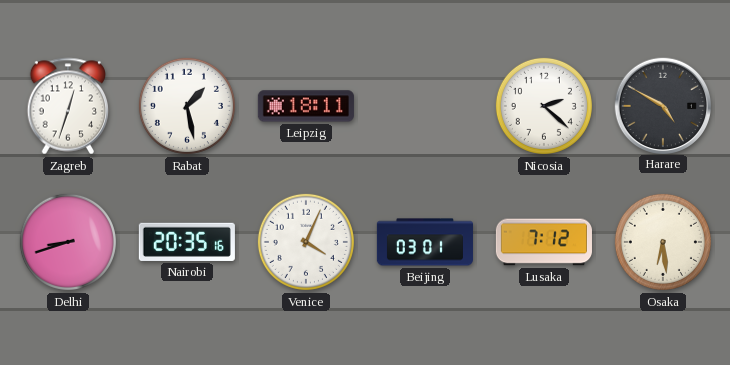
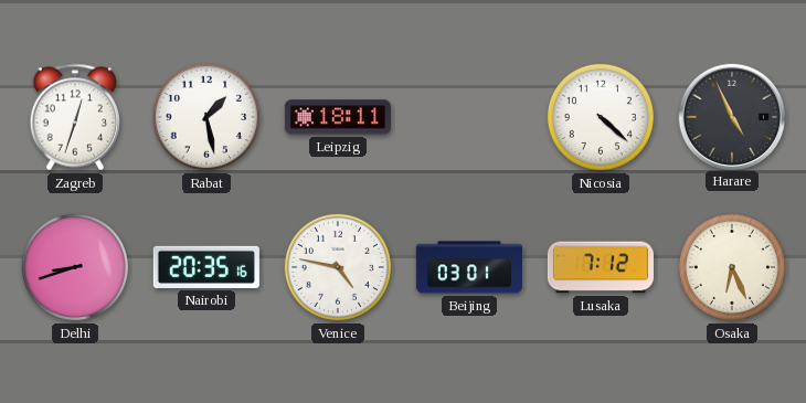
Nicosia: 2:22 -> 4:22 (601, 117)
Harare: 4:50 -> 4:56 (731, 116)
Venice: 4:04 -> 4:47 (338, 267)
Osaka: 6:29 -> 6:26 (732, 267)
